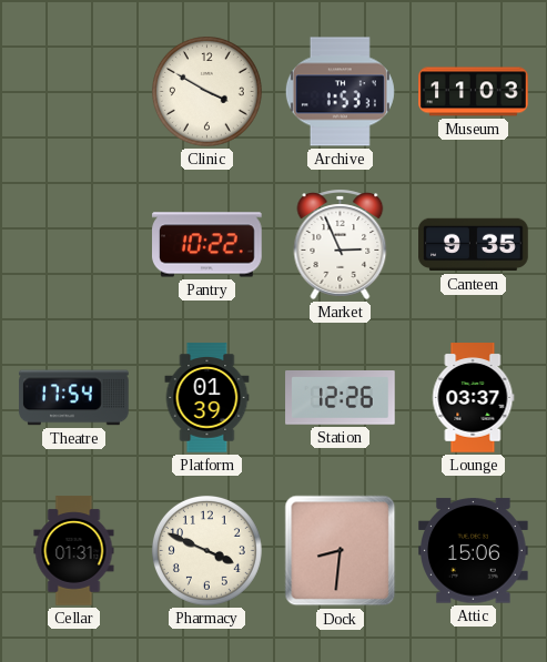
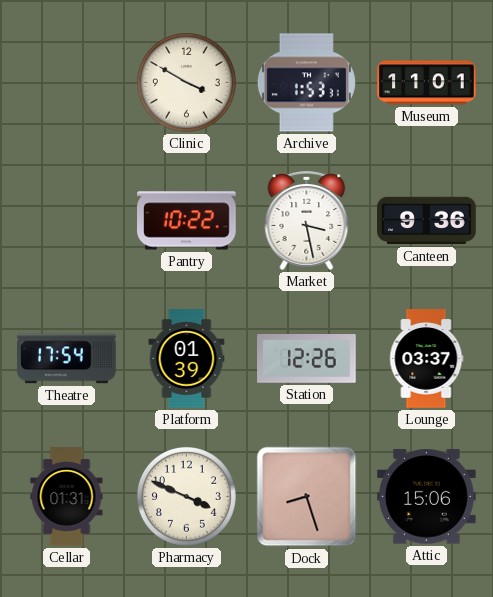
Museum: 11:03 -> 11:01 (427, 83)
Market: 2:56 -> 3:28 (307, 220)
Canteen: 9:35 -> 9:36 (427, 221)
Dock: 8:31 -> 8:27 (307, 497)
